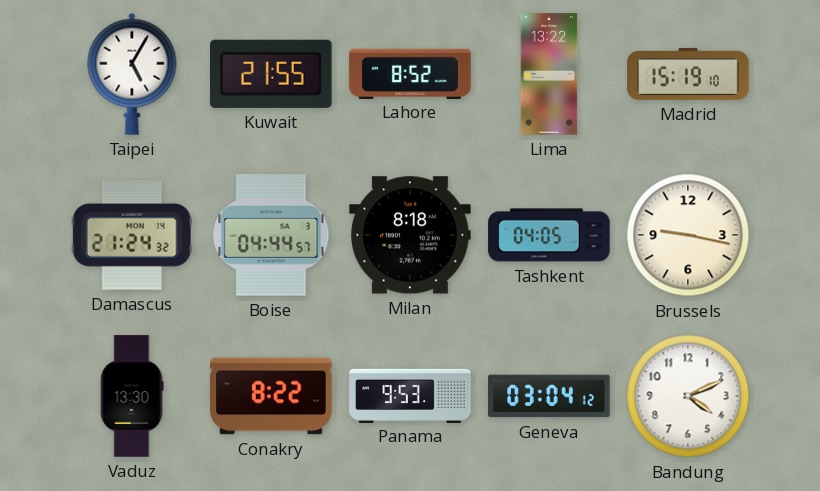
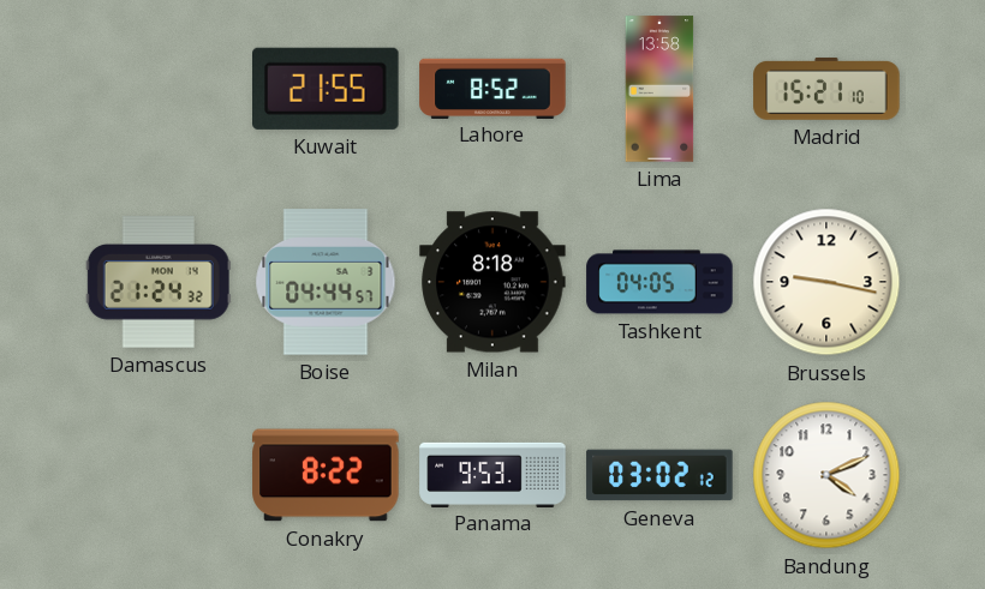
Taipei: 5:05 -> none (132, 74)
Lima: 13:22 -> 13:58 (659, 89)
Madrid: 15:19 -> 15:21 (826, 89)
Vaduz: 13:30 -> none (132, 396)
Geneva: 03:04 -> 03:02 (659, 475)
